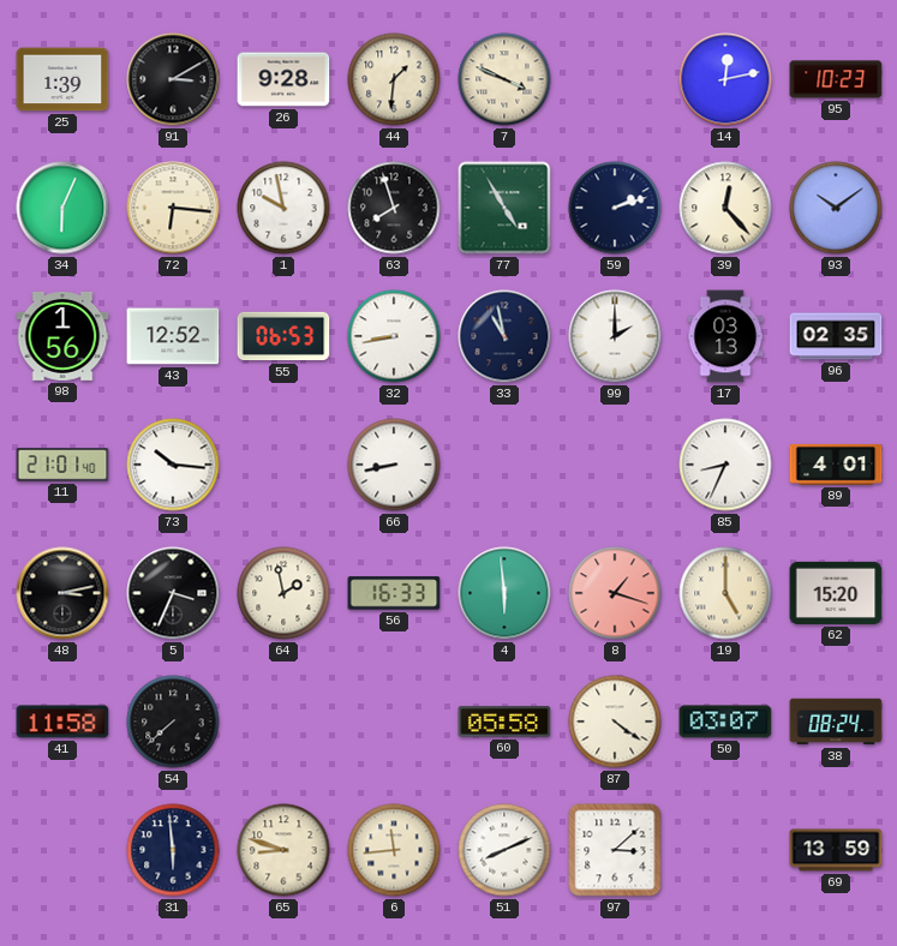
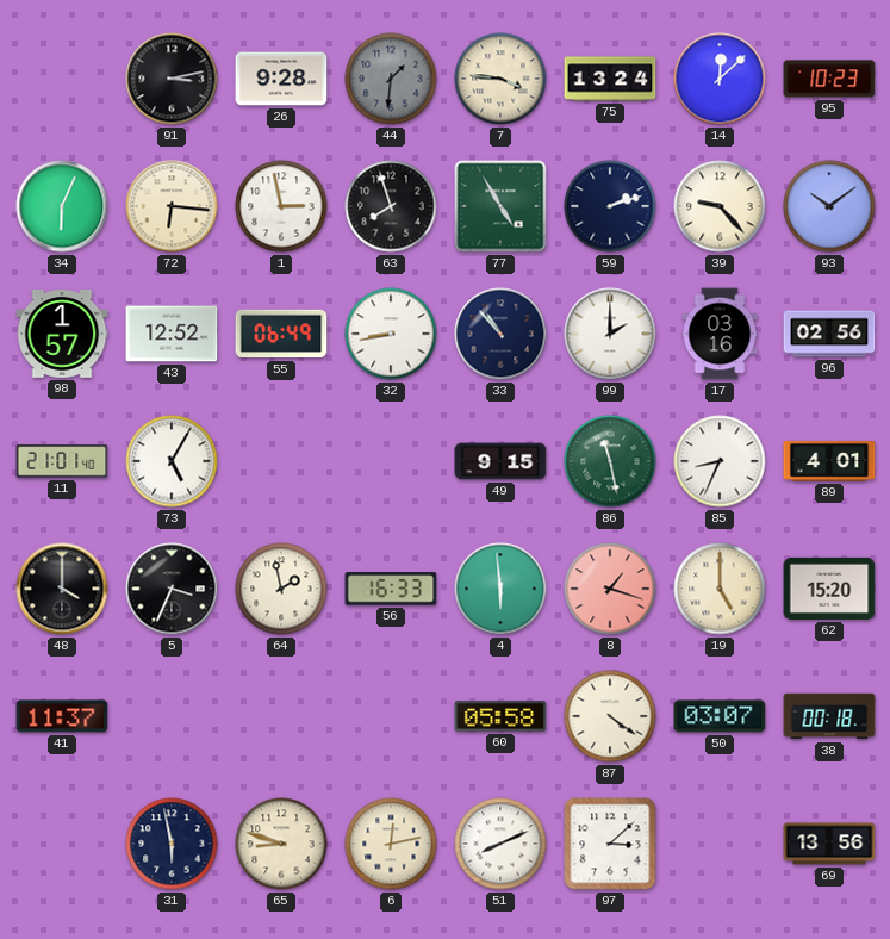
25: 1:39 -> none (62, 79)
91: 3:10 -> 3:13 (172, 79)
44 dial: cream -> grey (391, 79)
7: 3:49 -> 3:46 (500, 79)
75: none -> 13:24 (610, 79)
14: 12:13 -> 12:08 (720, 79)
1: 9:58 -> 2:58 (281, 206)
39: 12:23 -> 9:23 (720, 206)
98: 1:56 -> 1:57 (62, 334)
55: 06:53 -> 06:49 (281, 334)
33: 10:58 -> 10:53 (500, 334)
17: 03:13 -> 03:16 (720, 334)
96: 02:35 -> 02:56 (829, 334)
73: 10:16 -> 5:05 (172, 461)
66: 8:43 -> none (394, 465)
49: none -> 9:15 (500, 461)
86: none -> 11:28 (610, 461)
48: 3:13 -> 4:00 (62, 589)
41: 11:58 -> 11:37 (62, 716)
54: 7:38 -> none (173, 722)
38: 08:24 -> 00:18 (829, 716)
31: 5:59 -> 5:58 (172, 844)
6: 11:44 -> 12:13 (391, 844)
69: 13:59 -> 13:56 (829, 844)
